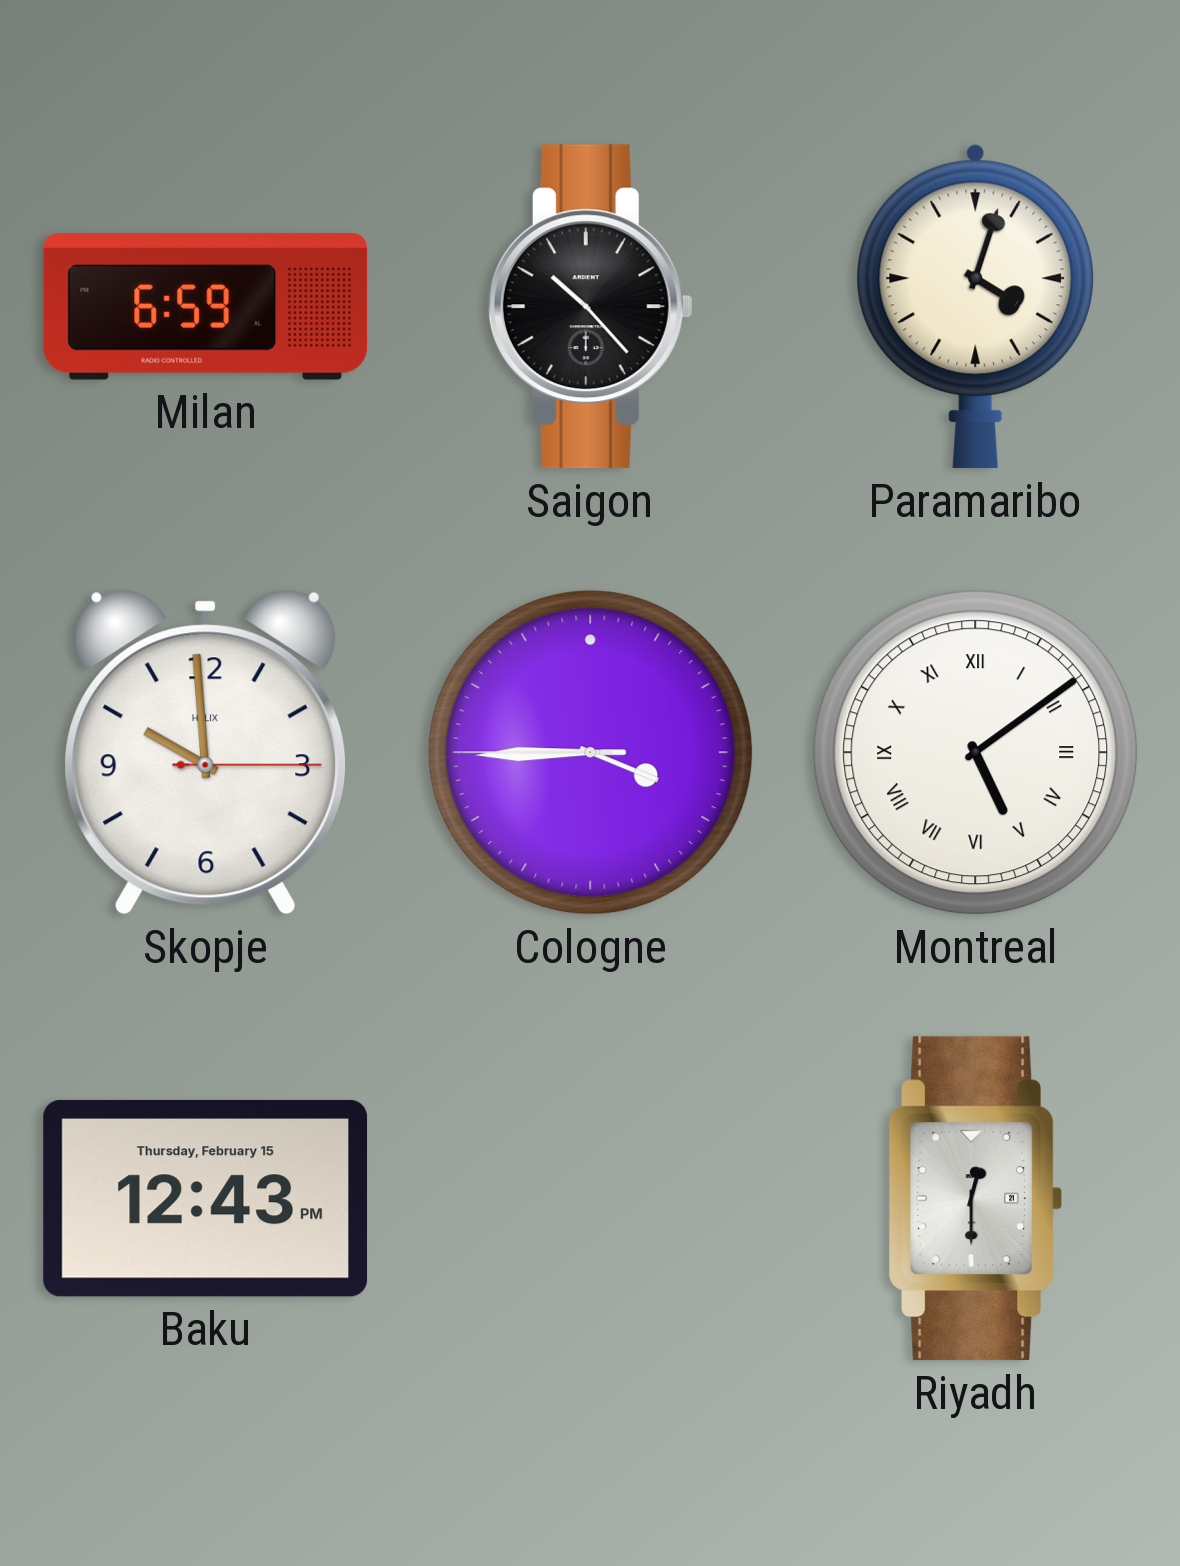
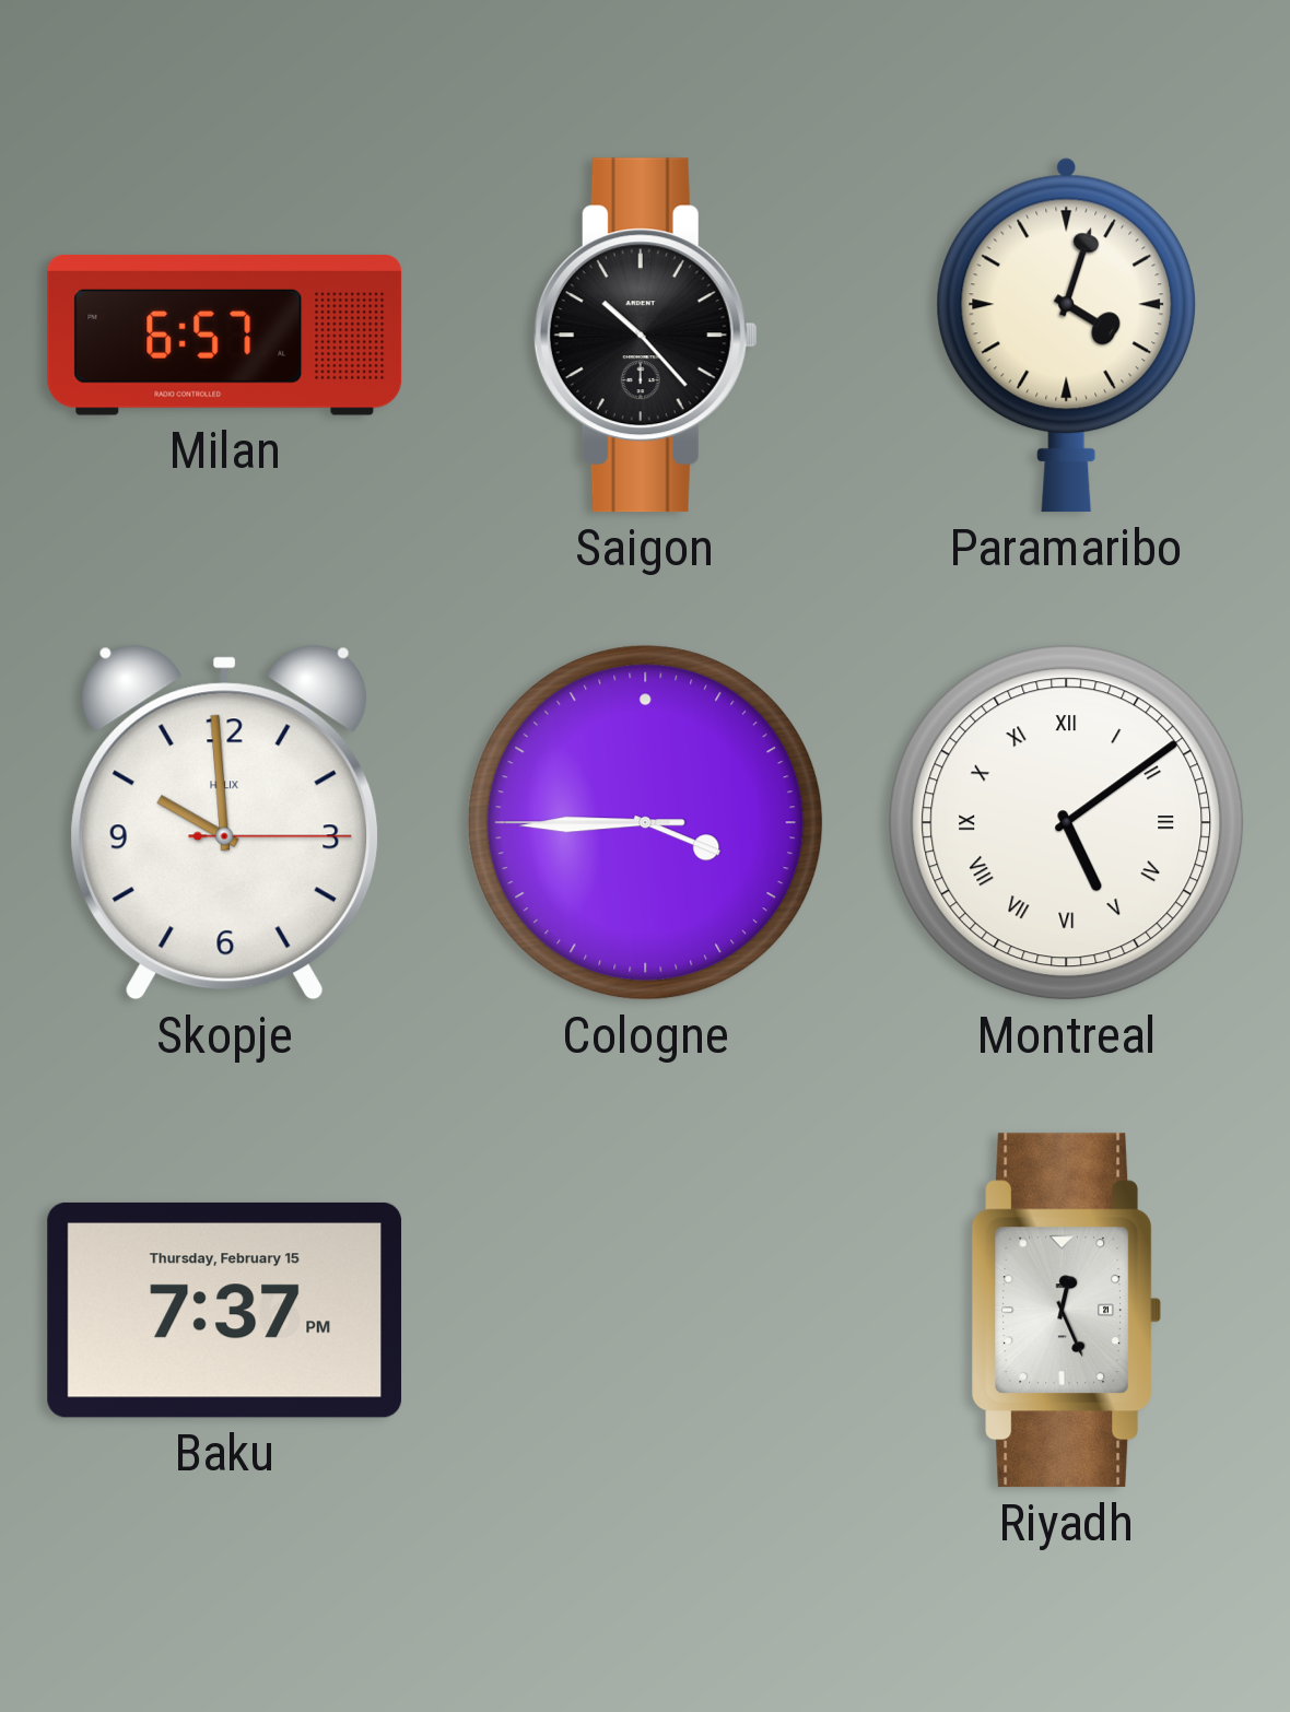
Milan: 6:59 -> 6:57 (225, 335)
Baku: 12:43 -> 7:37 (225, 1310)
Riyadh: 12:30 -> 12:26 (1066, 1311)
